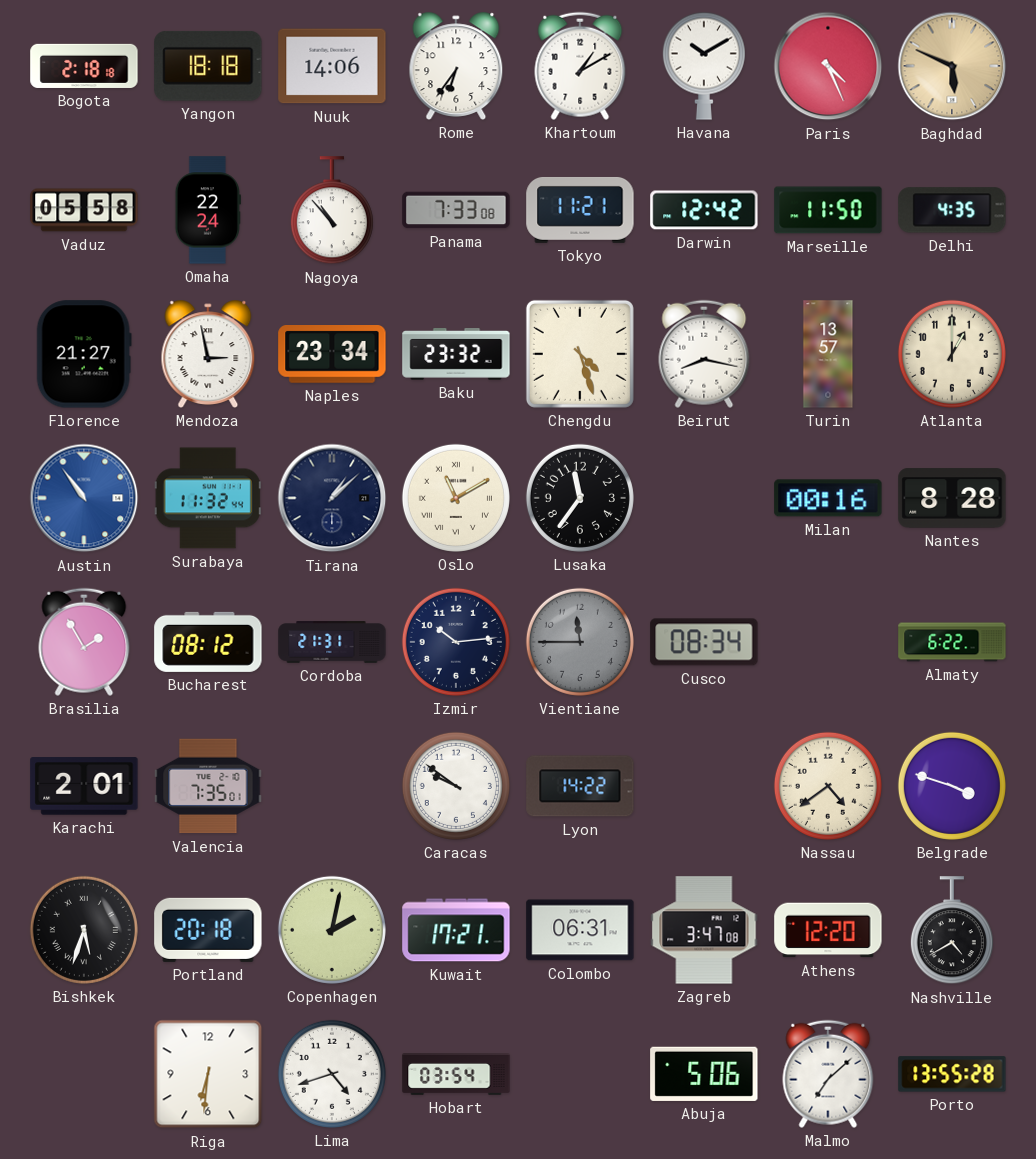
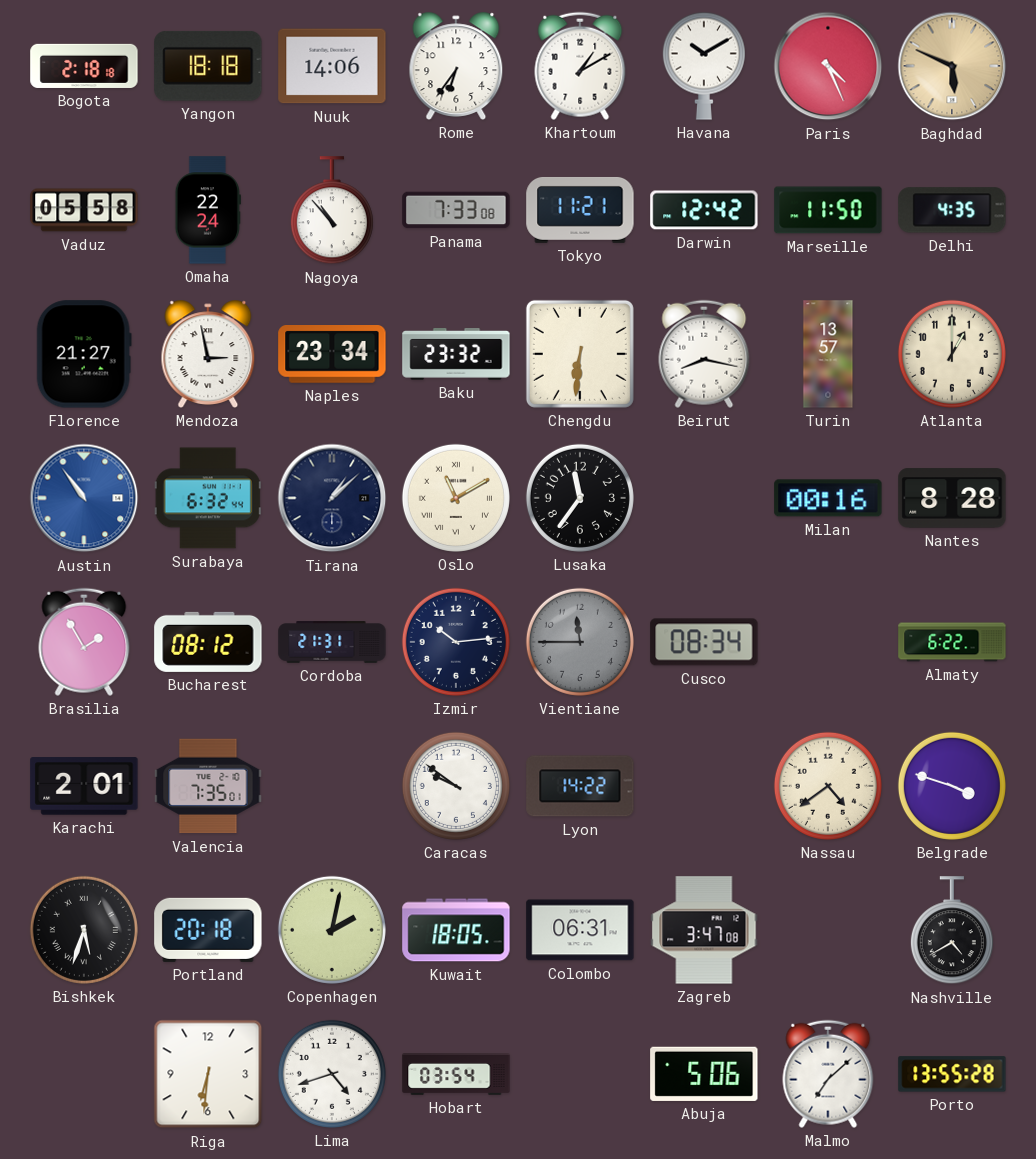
Chengdu: 4:27 -> 6:31 (580, 354)
Surabaya: 11:32 -> 6:32 (208, 498)
Kuwait: 17:21 -> 18:05 (456, 930)
Athens: 12:20 -> none (828, 930)
